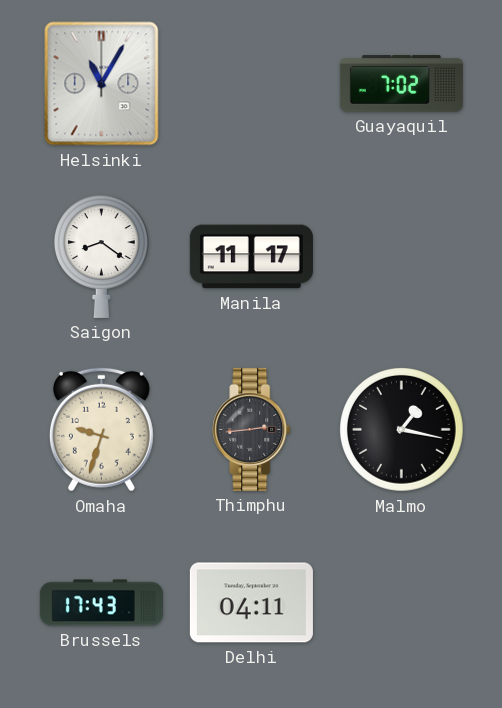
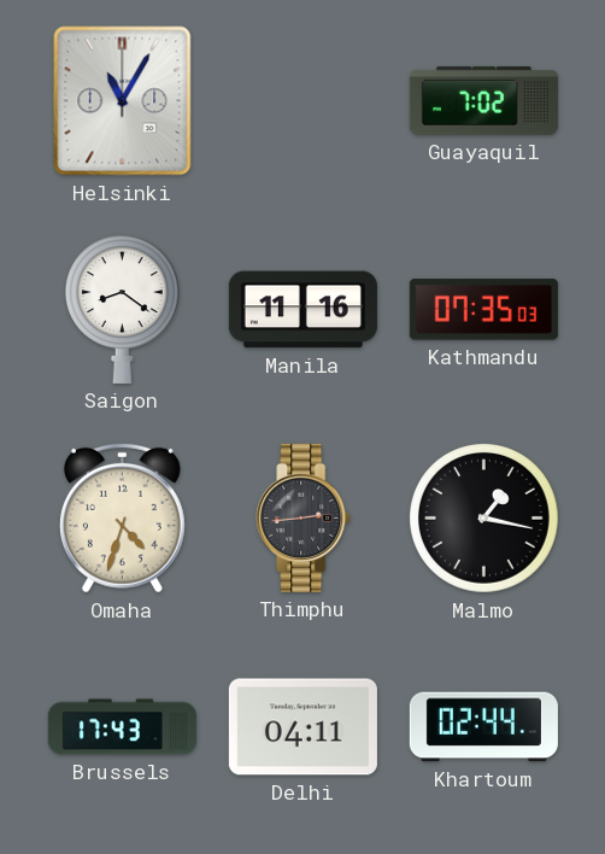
Manila: 11:17 -> 11:16 (302, 310)
Kathmandu: none -> 07:35 (483, 310)
Omaha: 9:33 -> 4:33 (122, 517)
Khartoum: none -> 02:44 (483, 727)
